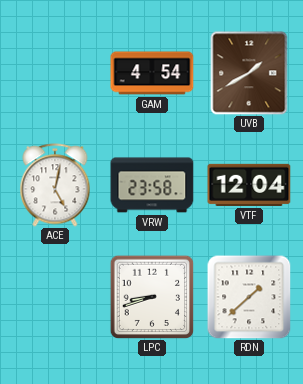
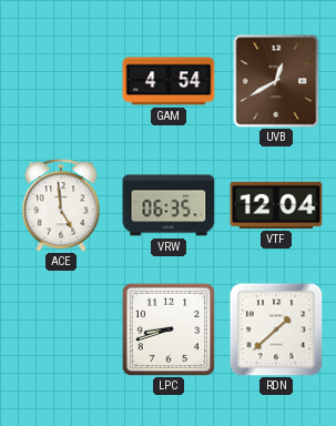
UVB: 1:40 -> 12:40 (276, 81)
ACE: 5:02 -> 4:59 (61, 205)
VRW: 23:58 -> 06:35 (169, 205)
